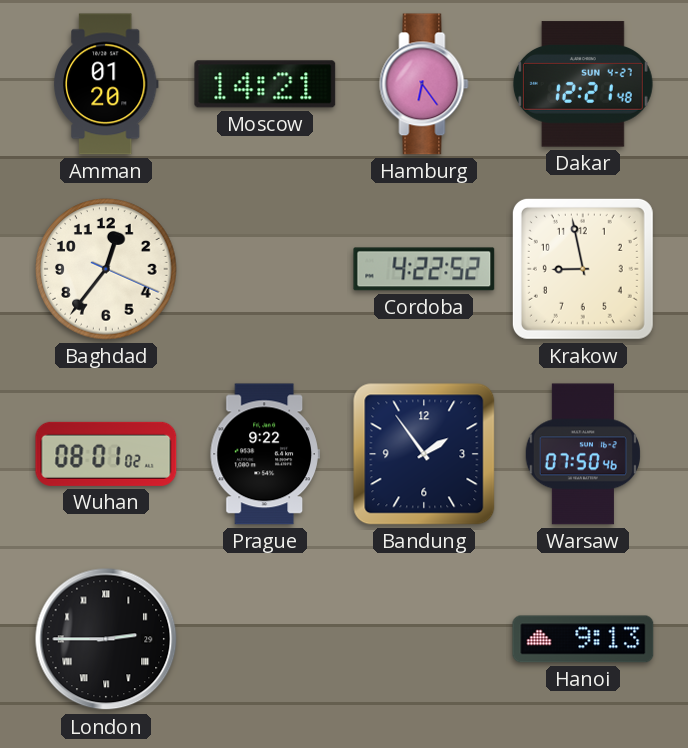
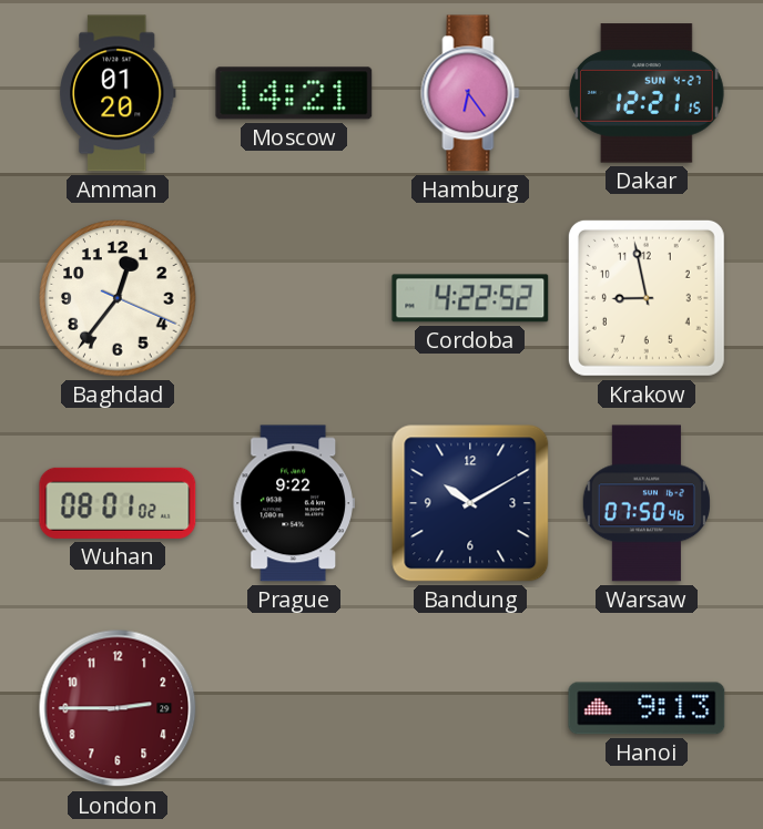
Dakar: 12:21:48 -> 12:21:15 (647, 93)
Bandung: 1:54 -> 10:10 (470, 503)
London dial: black -> burgundy (118, 708)
London numerals: Roman -> Arabic (118, 708)
